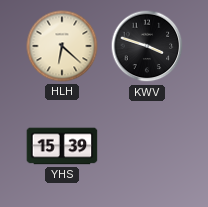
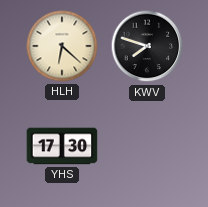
KWV: 3:48 -> 7:48 (147, 46)
YHS: 15:39 -> 17:30 (62, 146)
